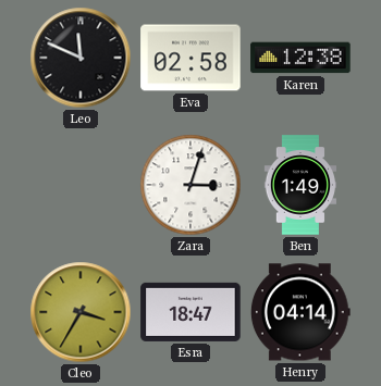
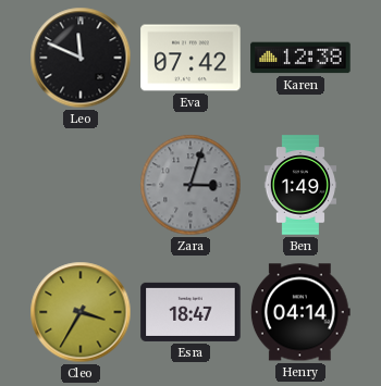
Eva: 02:58 -> 07:42 (190, 58)
Zara dial: white -> grey (190, 185)
